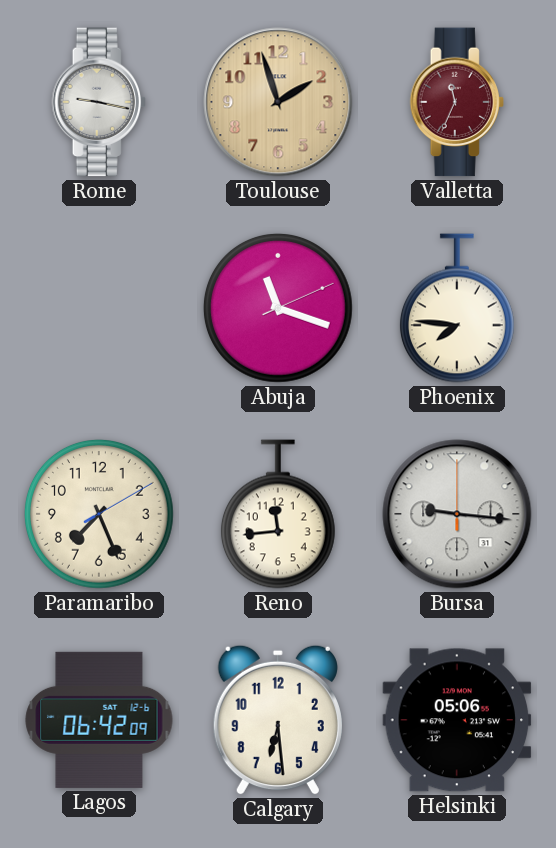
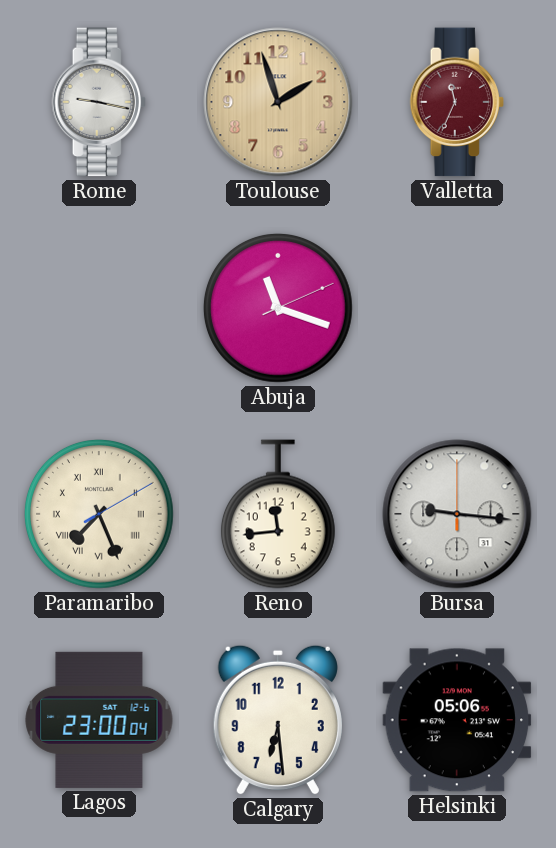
Phoenix: 7:46 -> none (457, 308)
Paramaribo numerals: Arabic -> Roman (100, 515)
Lagos: 06:42 -> 23:00 (99, 720)
